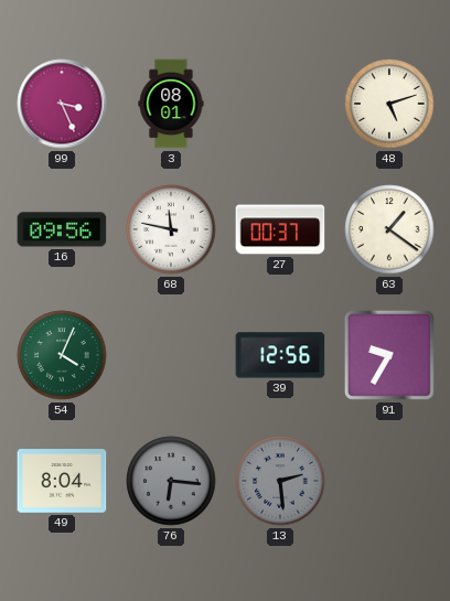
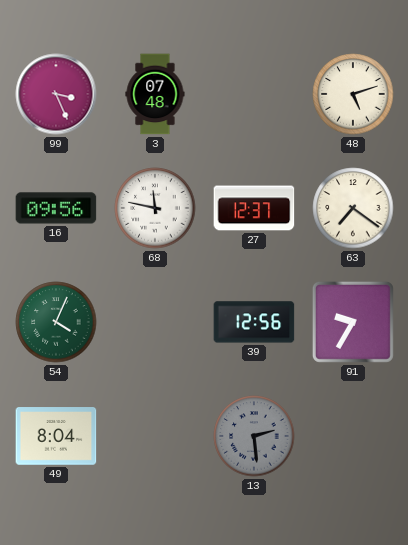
3: 08:01 -> 07:48 (155, 94)
27: 00:37 -> 12:37 (254, 208)
63: 1:21 -> 7:21 (353, 208)
76: 6:16 -> none (171, 481)
